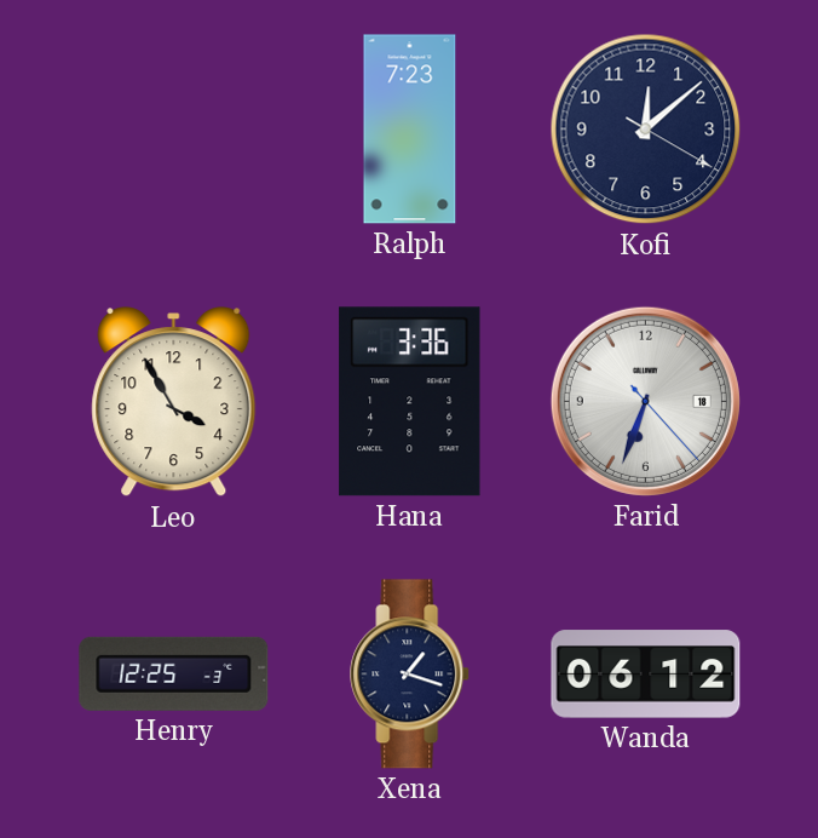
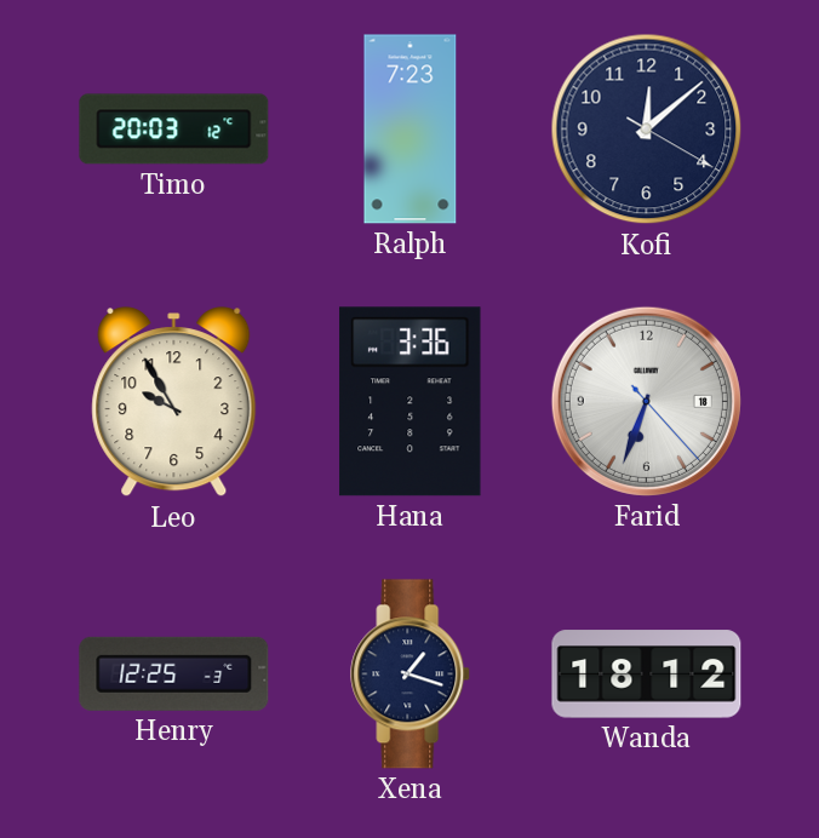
Timo: none -> 20:03 (174, 130)
Leo: 3:55 -> 9:55 (174, 402)
Wanda: 06:12 -> 18:12 (647, 675)
